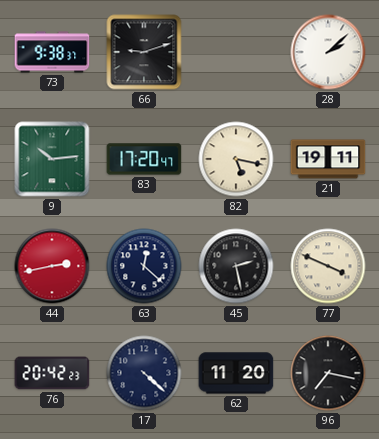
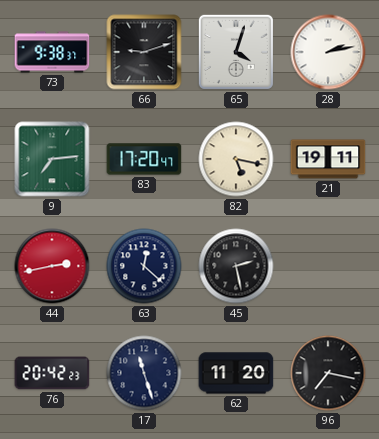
65: none -> 4:03 (236, 52)
28: 2:08 -> 2:13 (328, 52)
9: 10:14 -> 7:14 (52, 159)
77: 3:49 -> none (328, 266)
17: 4:22 -> 11:27 (144, 373)
